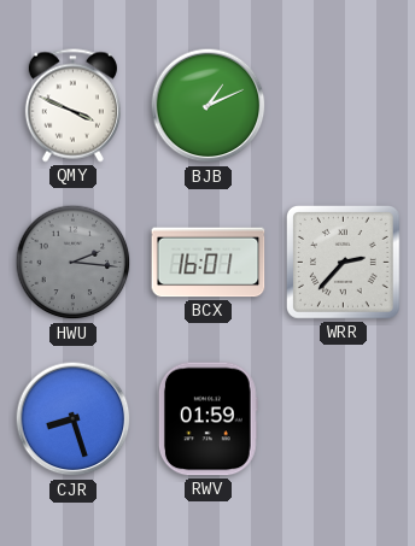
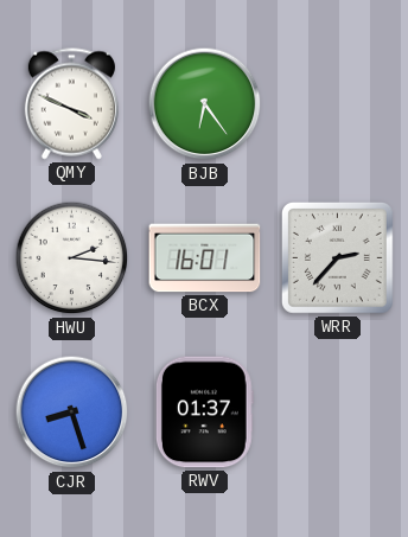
BJB: 1:11 -> 6:24 (205, 104)
HWU dial: grey -> white (72, 258)
RWV: 01:59 -> 01:37 (204, 413)
